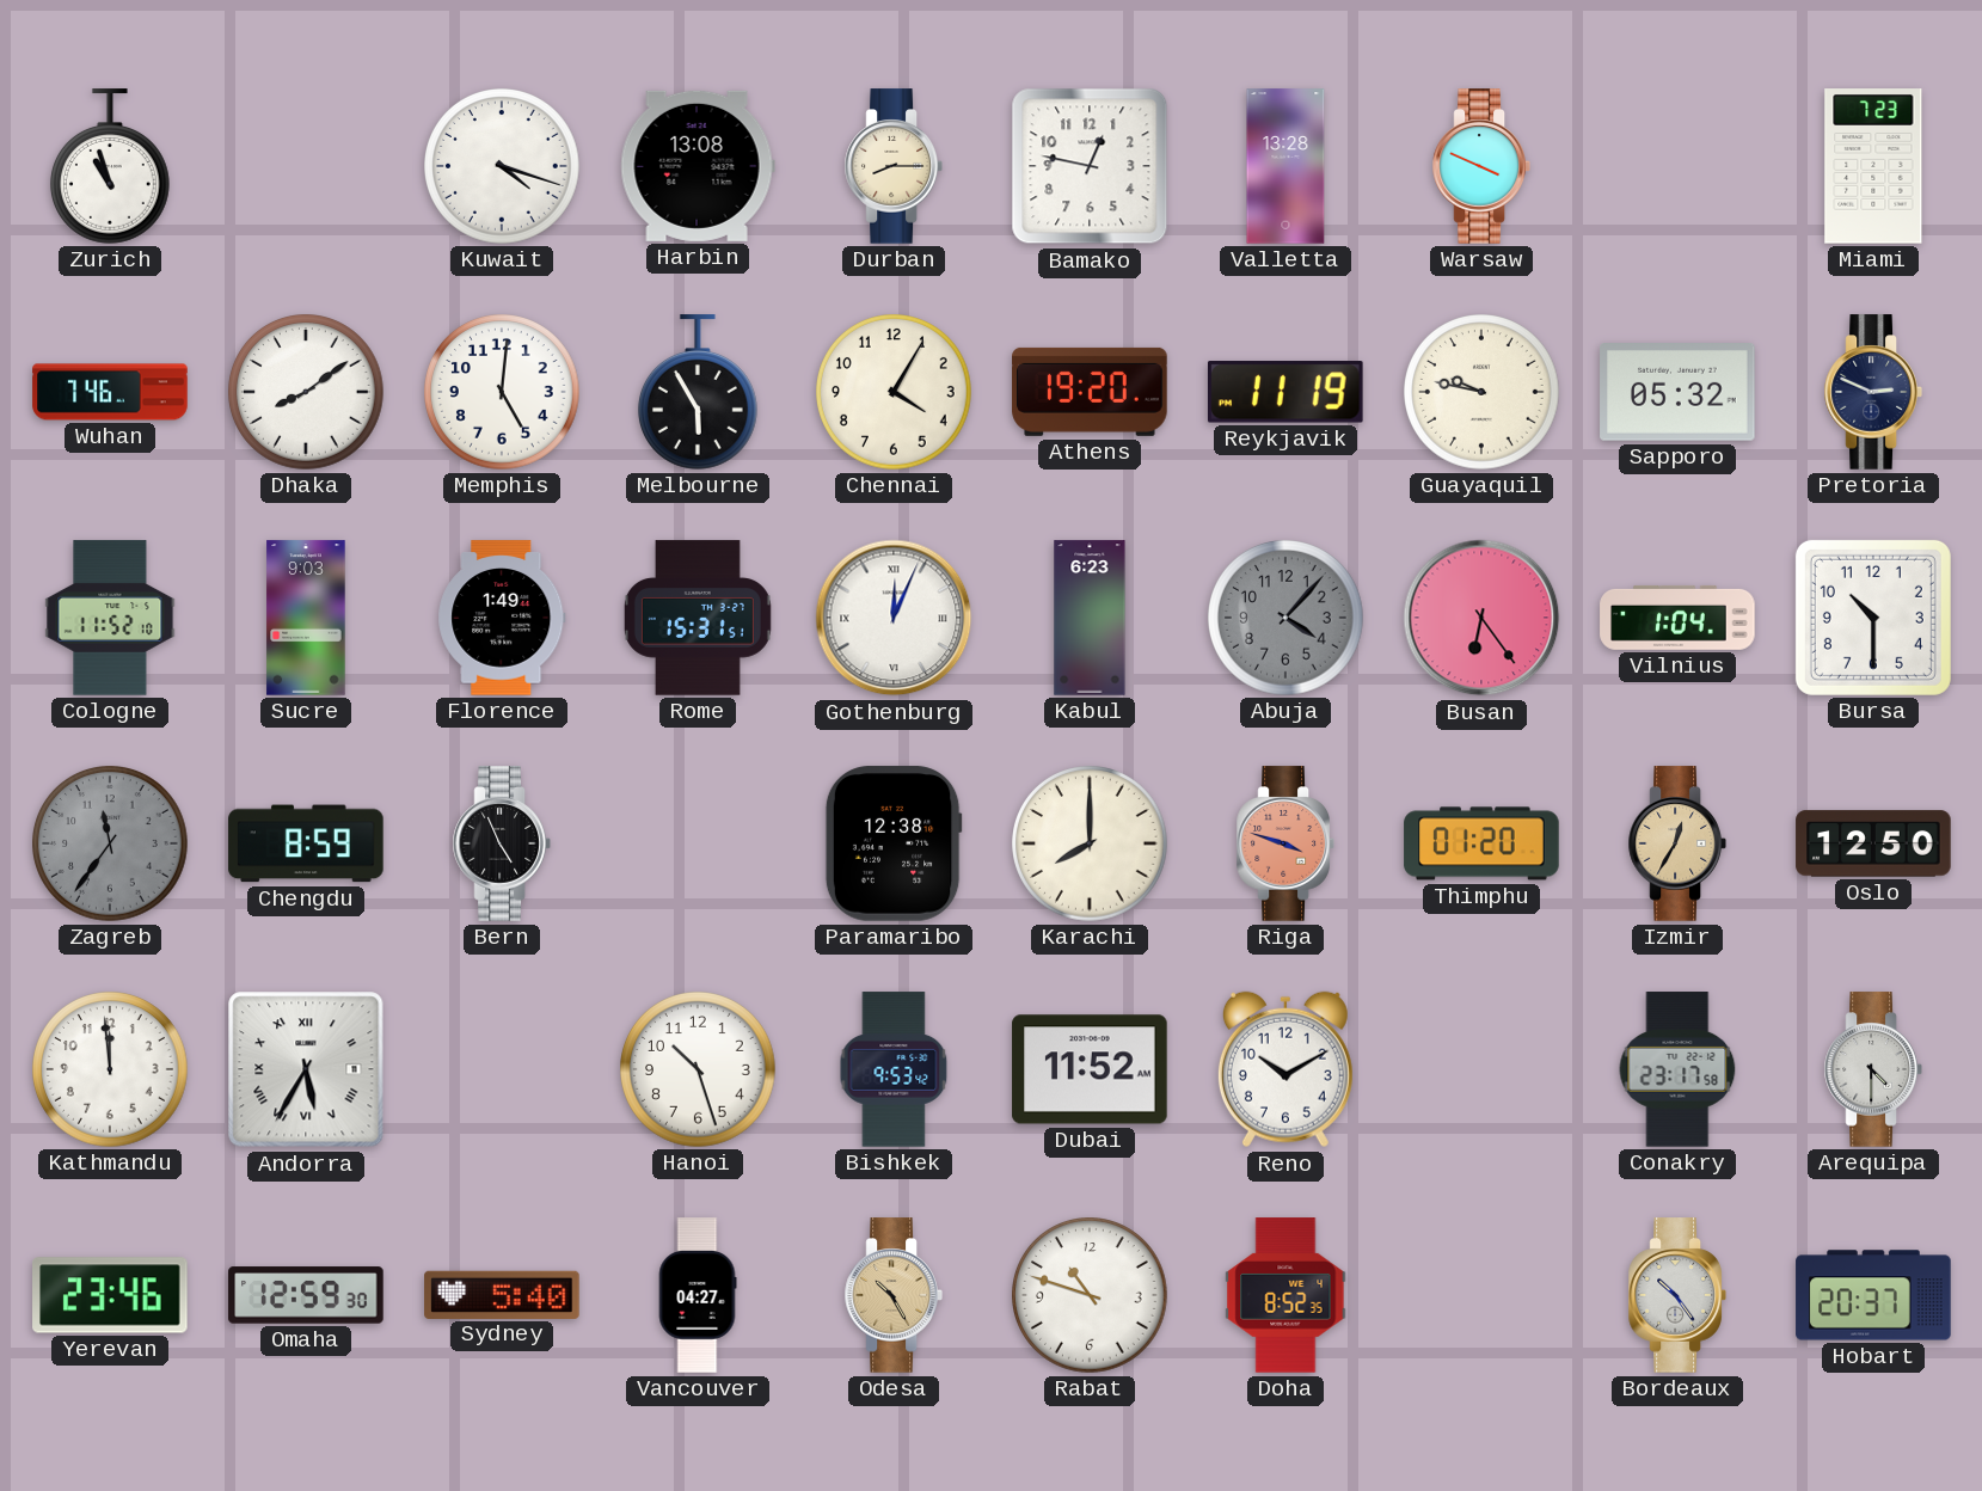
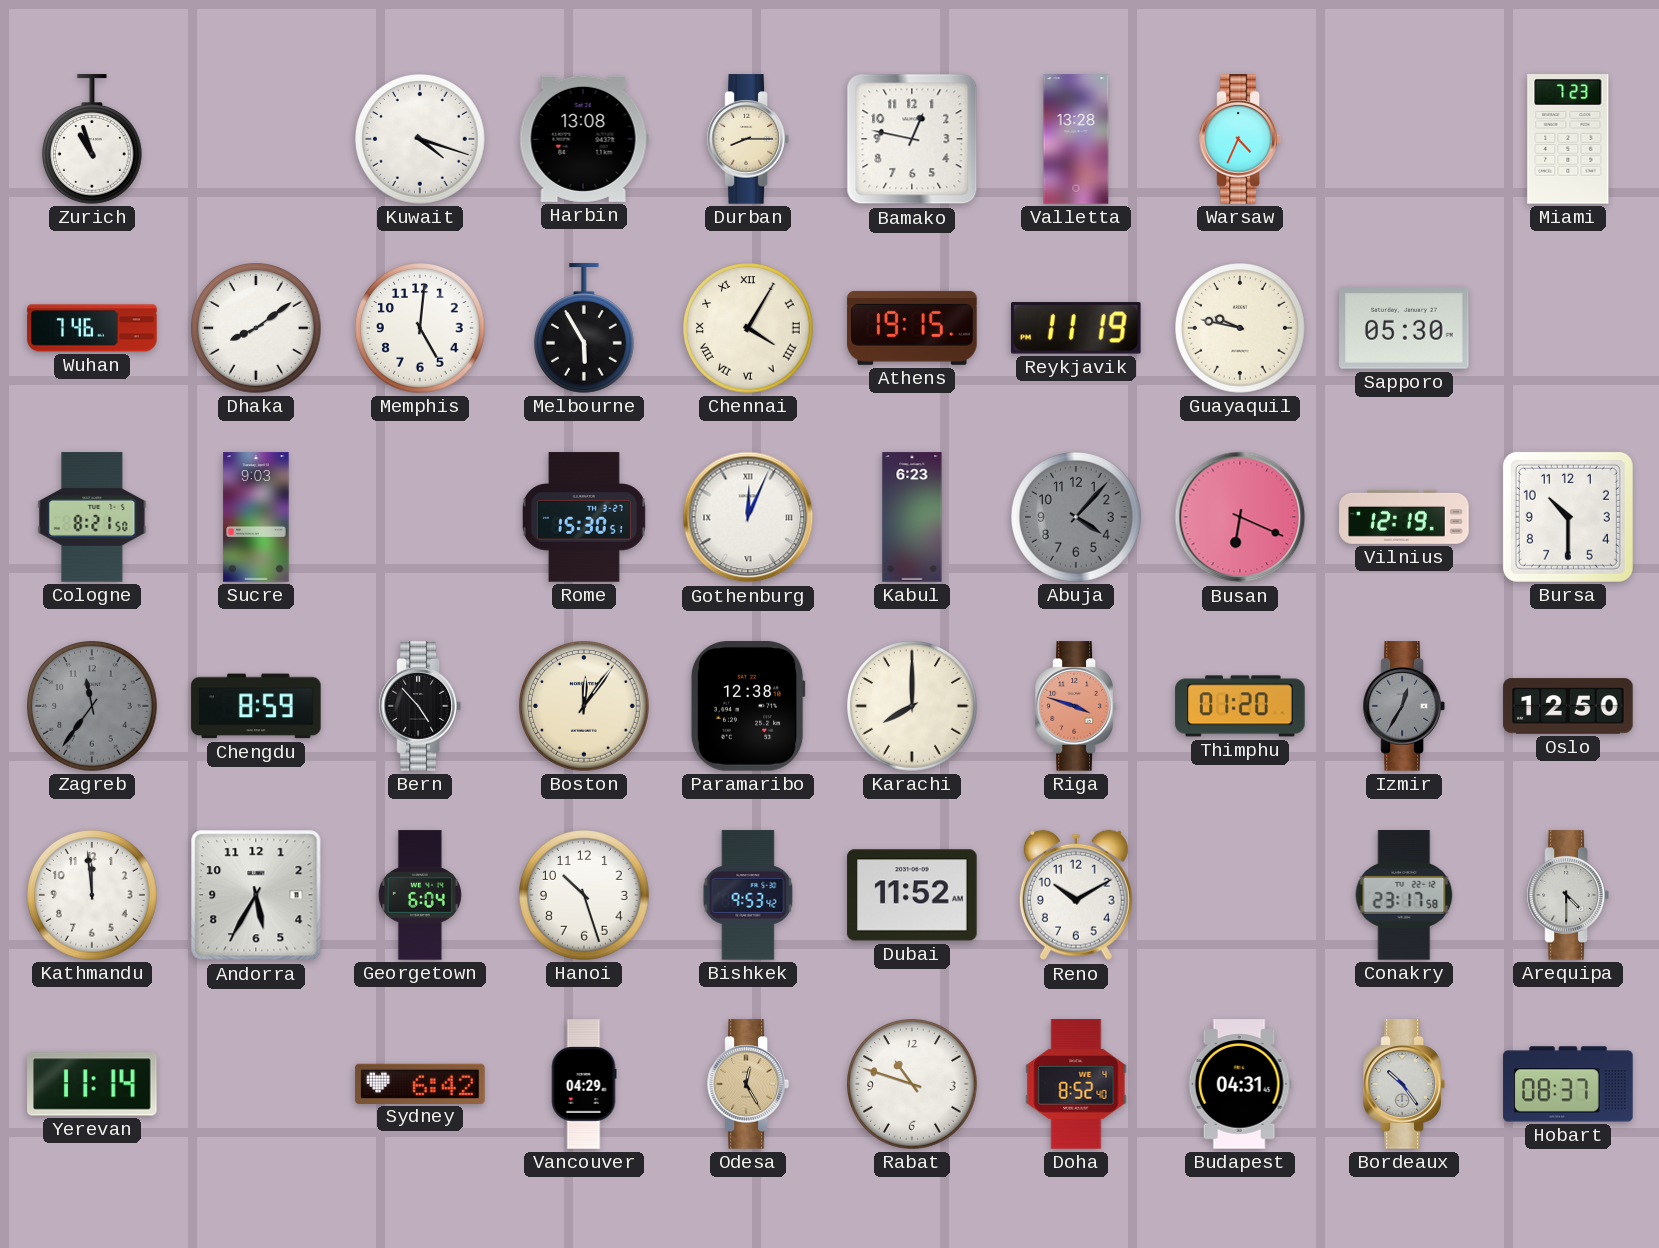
Warsaw: 3:49 -> 4:34 (1240, 139)
Chennai numerals: Arabic -> Roman (748, 328)
Athens: 19:20 -> 19:15 (912, 328)
Sapporo: 05:32 -> 05:30 (1404, 329)
Pretoria: 2:49 -> none (1873, 392)
Cologne: 11:52 -> 8:21 (92, 517)
Florence: 1:49 -> none (502, 618)
Rome: 15:31 -> 15:30 (584, 517)
Busan: 6:24 -> 6:19 (1240, 517)
Vilnius: 1:04 -> 12:19 (1404, 517)
Bern: 4:56 -> 4:53 (420, 706)
Boston: none -> 12:06 (584, 706)
Izmir dial: champagne -> grey (1404, 706)
Andorra numerals: Roman -> Arabic (256, 895)
Georgetown: none -> 6:04 (420, 895)
Yerevan: 23:46 -> 11:14 (92, 1084)
Omaha: 12:59 -> none (306, 1295)
Sydney: 5:40 -> 6:42 (420, 1083)
Vancouver: 04:27 -> 04:29 (584, 1084)
Odesa: 10:25 -> 12:25 (748, 1084)
Doha: 8:52:35 -> 8:52:40 (1076, 1084)
Budapest: none -> 04:31 (1240, 1084)
Hobart: 20:37 -> 08:37 (1568, 1084)
